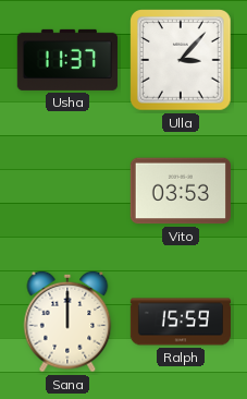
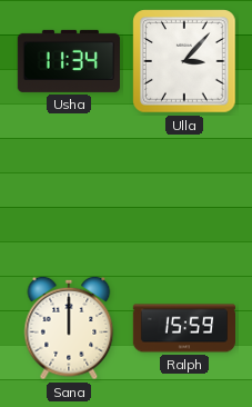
Usha: 11:37 -> 11:34 (69, 61)
Vito: 03:53 -> none (181, 191)
